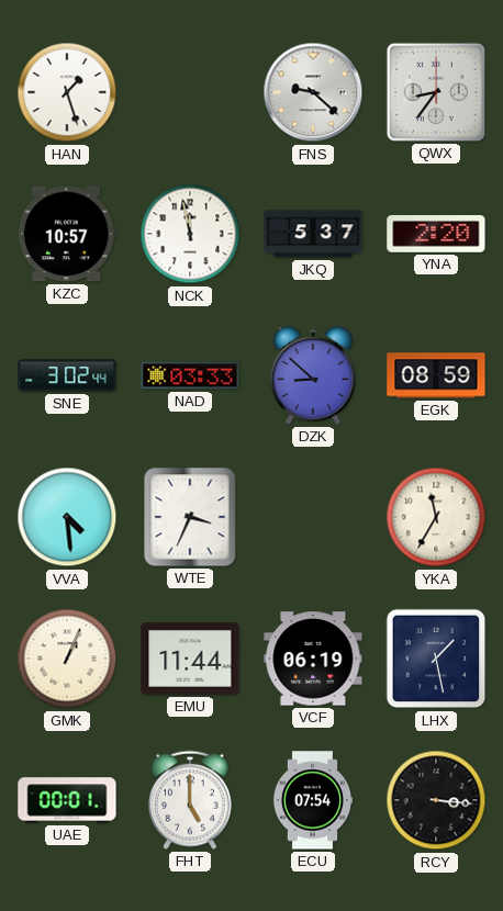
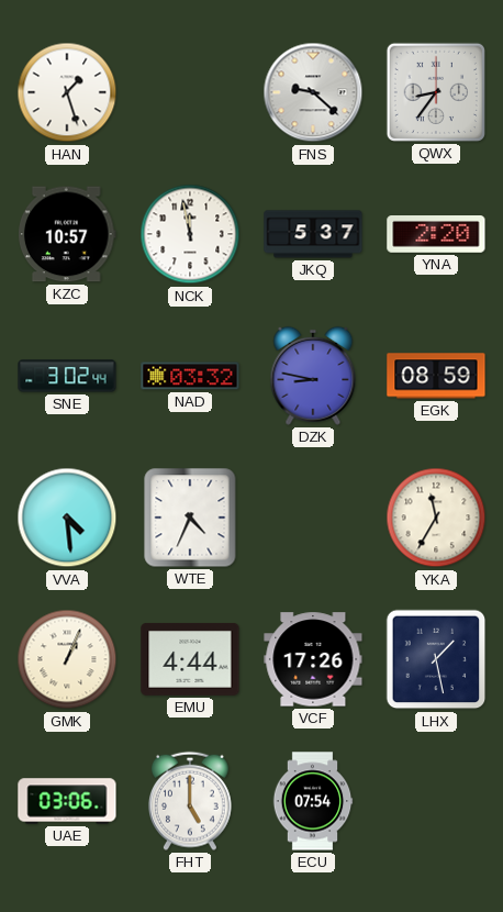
NAD: 03:33 -> 03:32 (190, 376)
DZK: 8:52 -> 8:47 (313, 376)
WTE: 3:34 -> 4:34 (190, 518)
EMU: 11:44 -> 4:44 (190, 659)
VCF: 06:19 -> 17:26 (313, 659)
UAE: 00:01 -> 03:06 (67, 801)
RCY: 3:16 -> none (436, 800)
